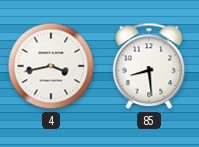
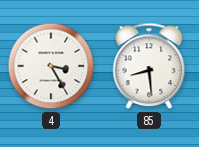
4: 3:43 -> 3:25 (51, 66)
